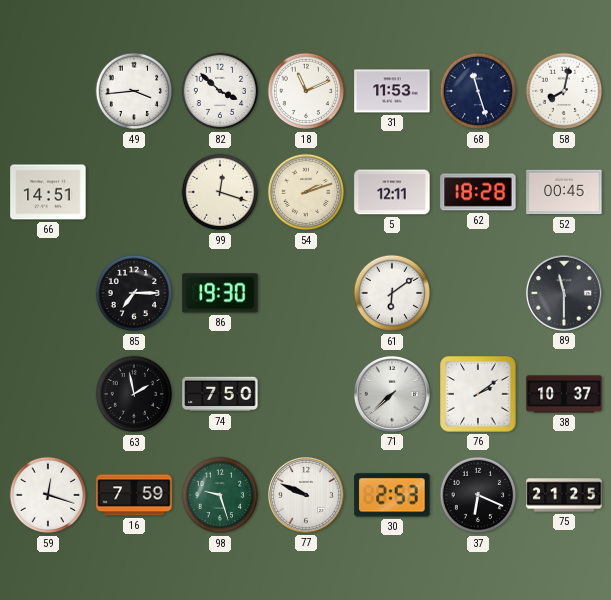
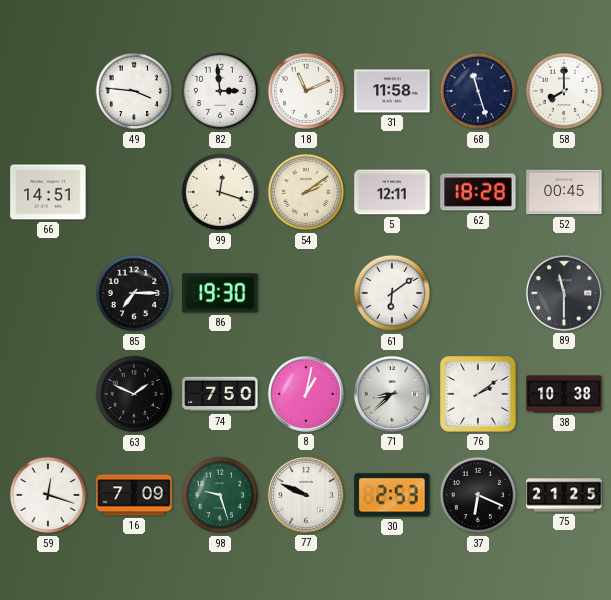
49: 3:44 -> 3:46 (134, 91)
82: 3:52 -> 2:59 (220, 91)
31: 11:53 -> 11:58 (392, 91)
58: 8:02 -> 8:00 (564, 91)
54: 2:12 -> 2:09 (306, 192)
63: 1:58 -> 1:49 (134, 394)
8: none -> 1:02 (306, 394)
71: 7:38 -> 8:38 (392, 394)
38: 10:37 -> 10:38 (564, 394)
16: 7:59 -> 7:09 (134, 495)
